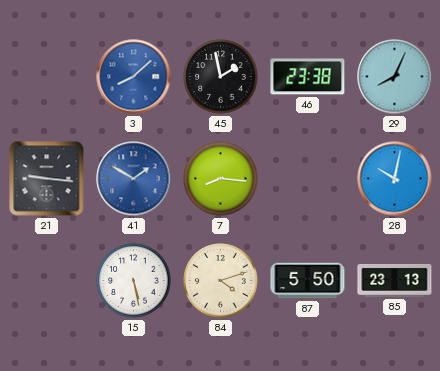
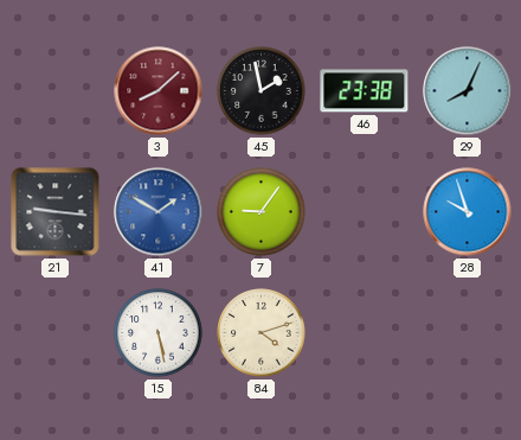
3 dial: blue -> burgundy (159, 91)
7: 8:16 -> 9:06 (262, 212)
28: 10:02 -> 9:57 (468, 212)
87: 5:50 -> none (308, 281)
85: 23:13 -> none (395, 280)
